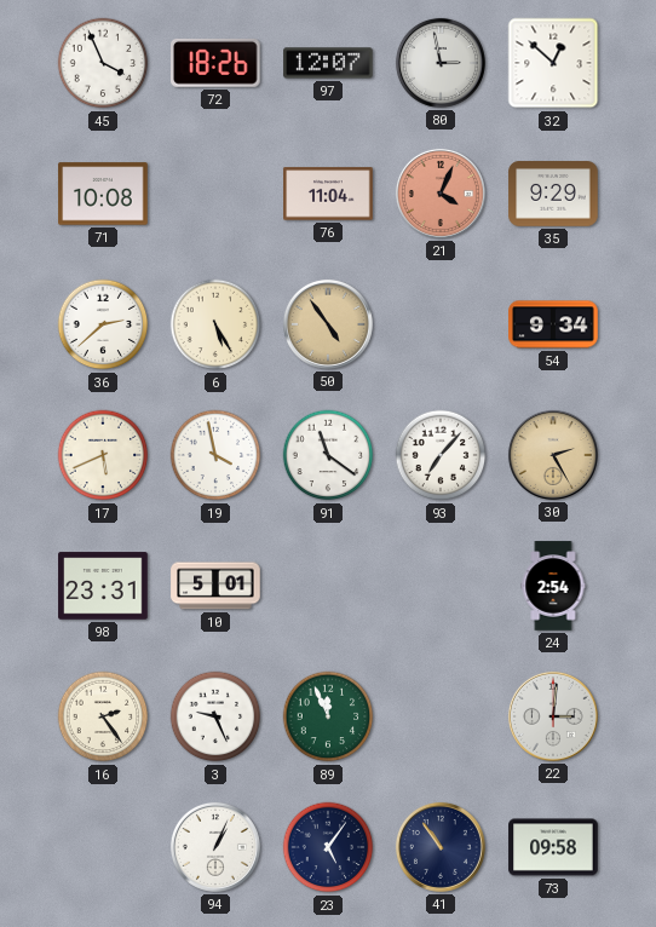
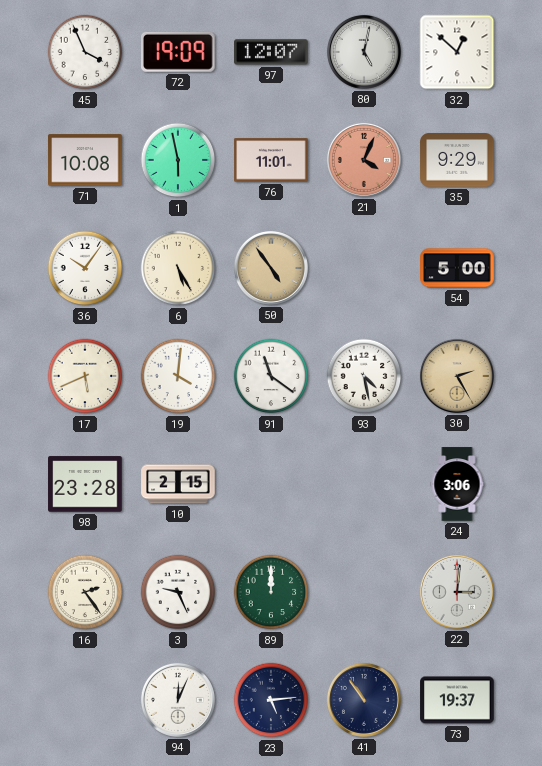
72: 18:26 -> 19:09 (179, 52)
80: 2:58 -> 5:02 (364, 52)
1: none -> 5:58 (178, 160)
76: 11:04 -> 11:01 (271, 160)
36: 2:38 -> 10:06 (85, 268)
54: 9:34 -> 5:00 (457, 268)
19: 3:58 -> 4:01 (178, 376)
93: 7:07 -> 4:28 (364, 376)
98: 23:31 -> 23:28 (85, 484)
10: 5:01 -> 2:15 (178, 484)
24: 2:54 -> 3:06 (457, 484)
89: 11:56 -> 12:00 (271, 592)
94: 1:04 -> 12:04 (178, 700)
23: 5:06 -> 5:14 (271, 700)
73: 09:58 -> 19:37 (457, 700)
